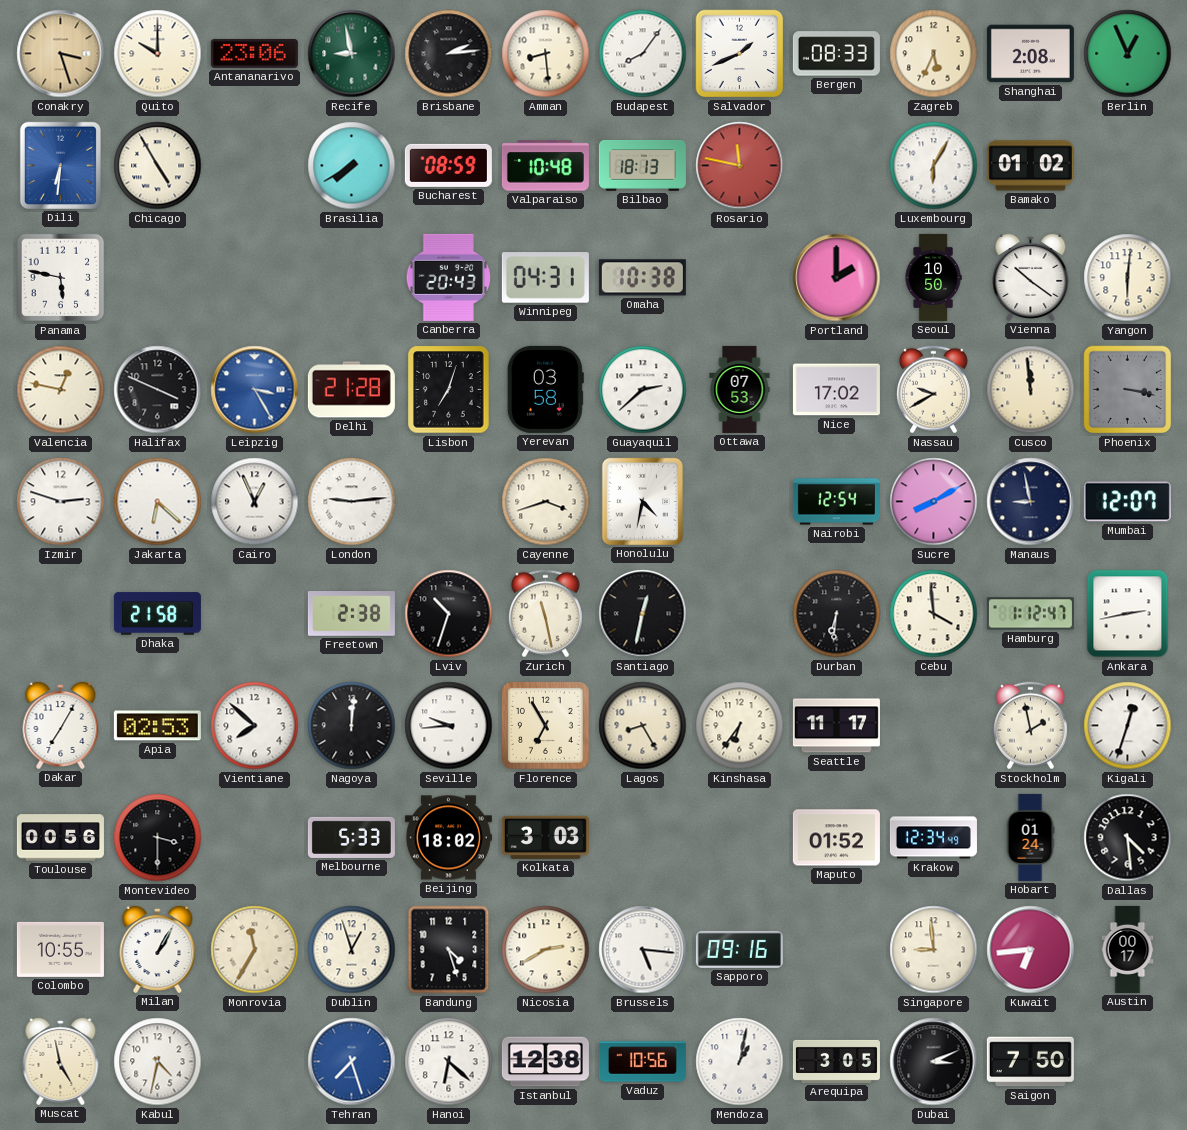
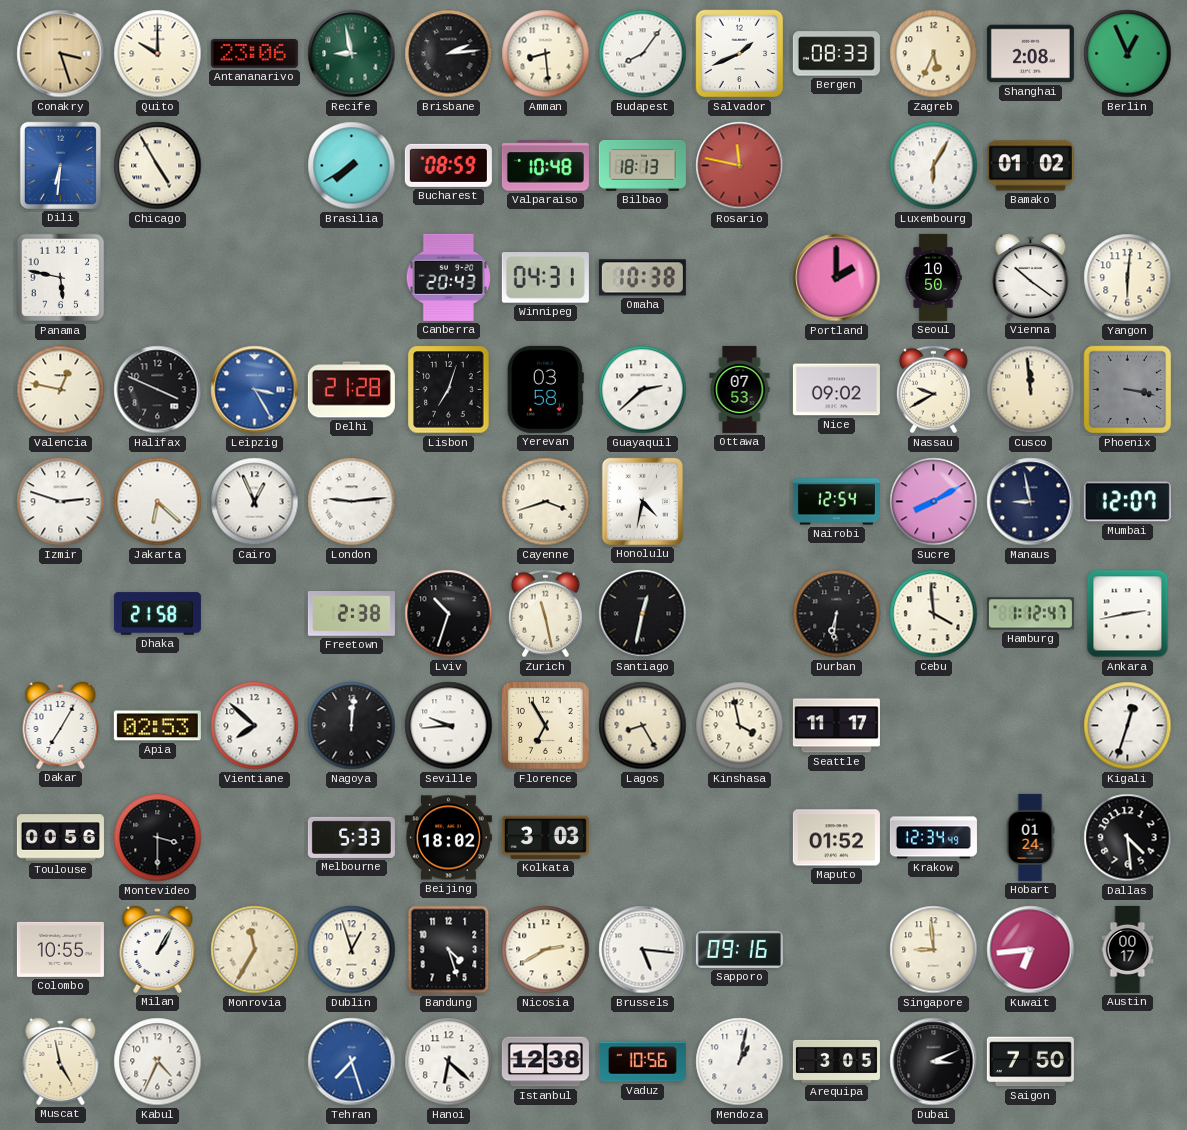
Nice: 17:02 -> 09:02 (836, 390)
Kinshasa: 6:36 -> 3:58 (740, 726)
Stockholm: 1:58 -> none (1030, 726)
Kabul: 4:32 -> 4:34 (158, 1062)
